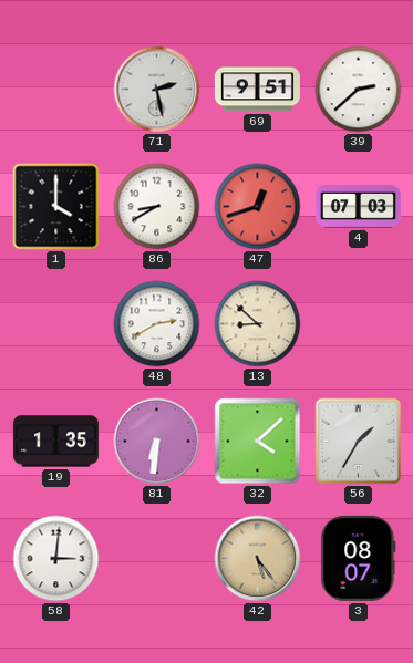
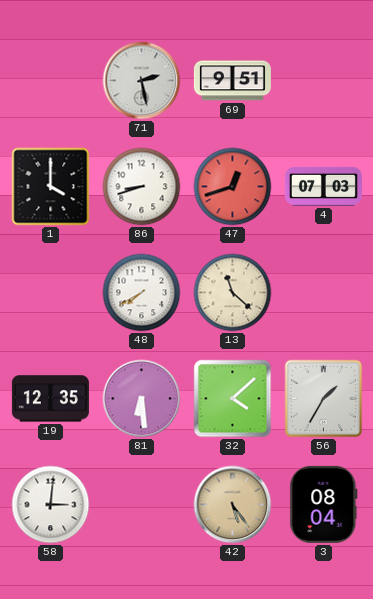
39: 2:38 -> none (359, 90)
86: 8:40 -> 8:42 (142, 187)
48: 2:40 -> 7:40 (142, 293)
13: 8:52 -> 11:22 (233, 293)
19: 1:35 -> 12:35 (50, 399)
81: 6:31 -> 6:29 (142, 399)
3: 08:07 -> 08:04 (324, 504)
